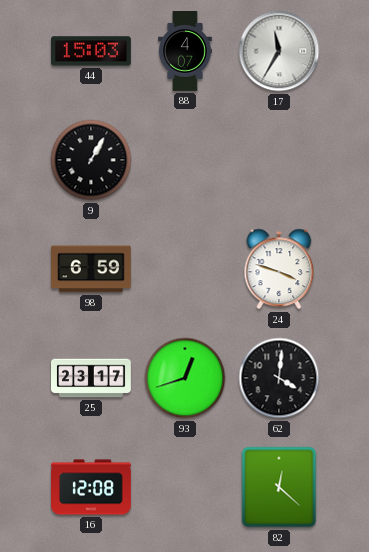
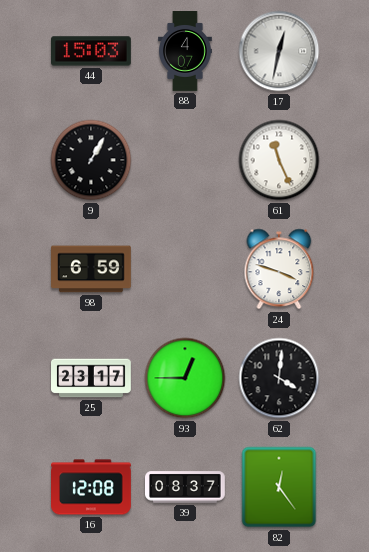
17: 11:35 -> 12:32 (279, 51)
61: none -> 11:26 (279, 160)
93: 12:42 -> 12:45 (185, 378)
39: none -> 08:37 (186, 487)
82: 12:22 -> 12:24 (279, 487)
